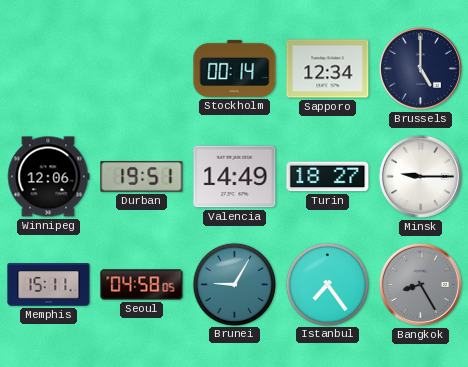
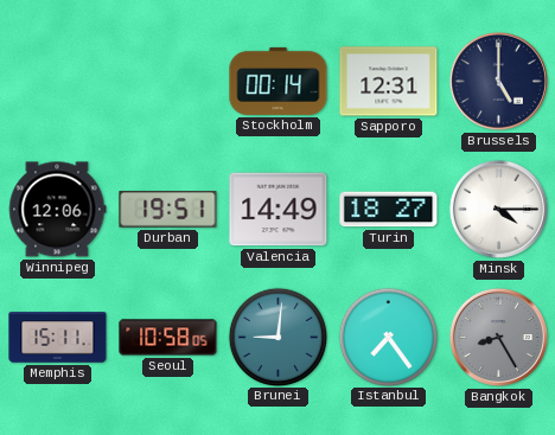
Sapporo: 12:34 -> 12:31 (389, 82)
Minsk: 9:15 -> 4:15 (498, 209)
Seoul: 04:58 -> 10:58 (168, 338)
Brunei: 9:05 -> 9:01 (277, 337)
